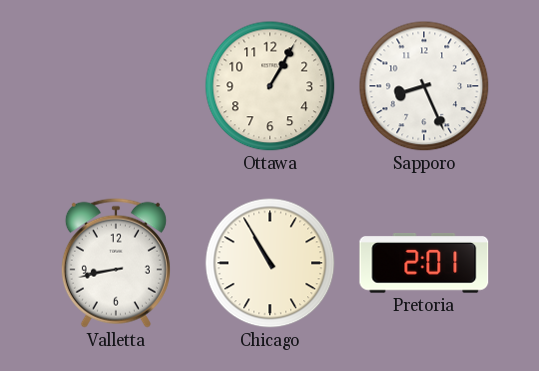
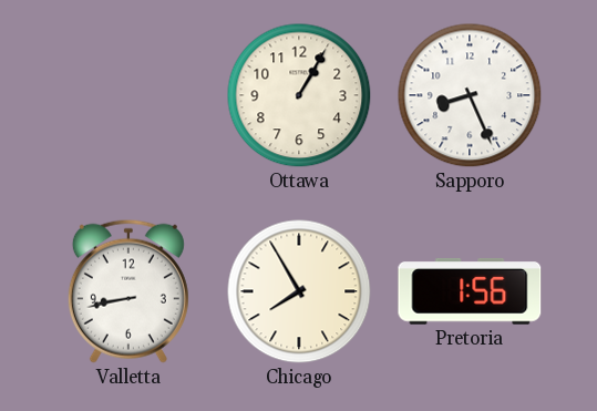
Chicago: 10:55 -> 7:55 (299, 291)
Pretoria: 2:01 -> 1:56 (470, 292)
